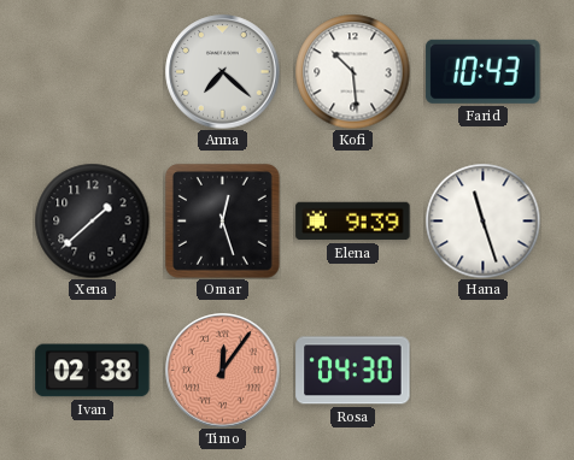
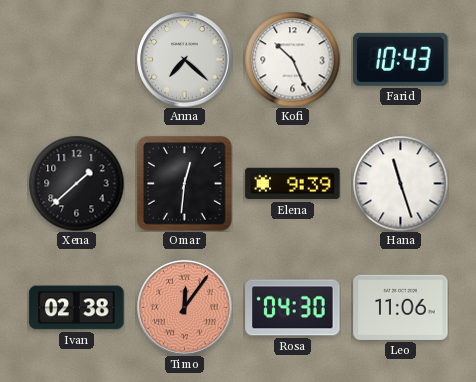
Kofi: 10:29 -> 10:26 (292, 59)
Omar: 12:27 -> 12:31 (184, 183)
Leo: none -> 11:06 (401, 307)
